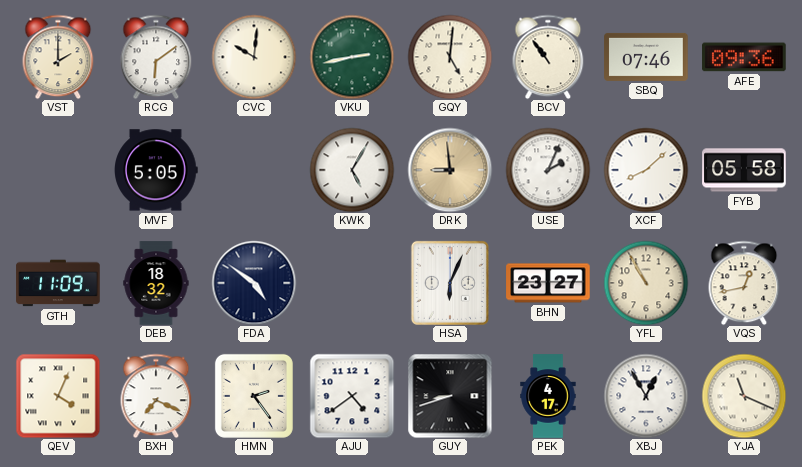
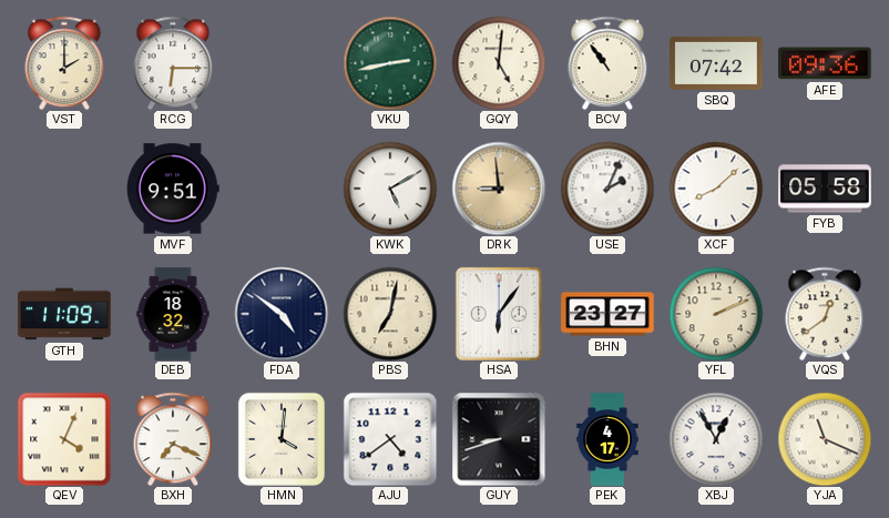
RCG: 6:09 -> 6:15 (173, 63)
CVC: 10:01 -> none (254, 57)
SBQ: 07:46 -> 07:42 (716, 63)
MVF: 5:05 -> 9:51 (174, 189)
KWK: 5:05 -> 5:10 (390, 189)
PBS: none -> 7:02 (390, 314)
HSA: 6:04 -> 6:06 (499, 314)
YFL: 10:55 -> 2:11 (716, 314)
VQS: 12:43 -> 12:39 (825, 314)
HMN: 2:24 -> 4:01 (282, 439)
